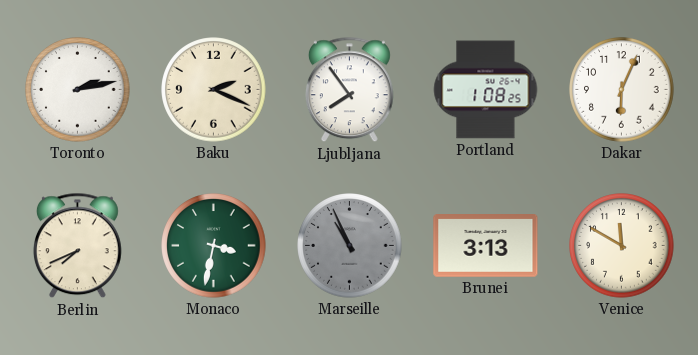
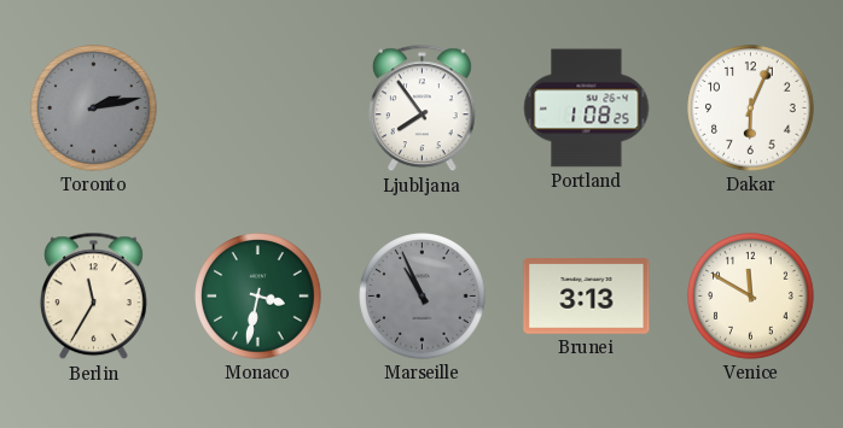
Toronto dial: white -> grey (94, 109)
Baku: 2:19 -> none (214, 90)
Berlin: 7:41 -> 11:35 (93, 297)
